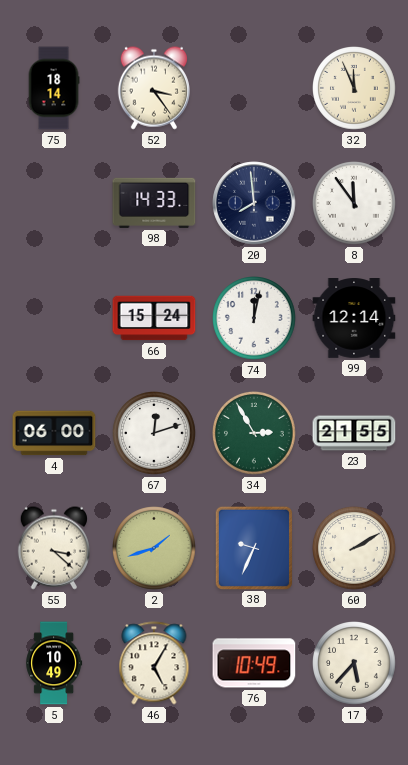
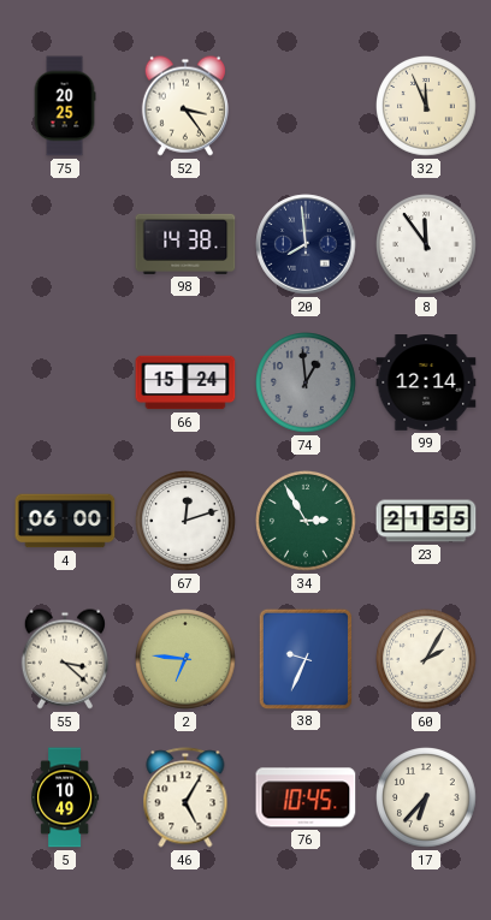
75: 18:14 -> 20:25 (65, 106)
98: 14:33 -> 14:38 (185, 244)
74: 12:02 -> 12:59 (307, 384)
74 dial: white -> grey (307, 384)
2: 1:42 -> 6:46 (187, 660)
60: 2:10 -> 2:05 (427, 660)
76: 10:49 -> 10:45 (306, 797)
17: 5:37 -> 6:37 (427, 799)
